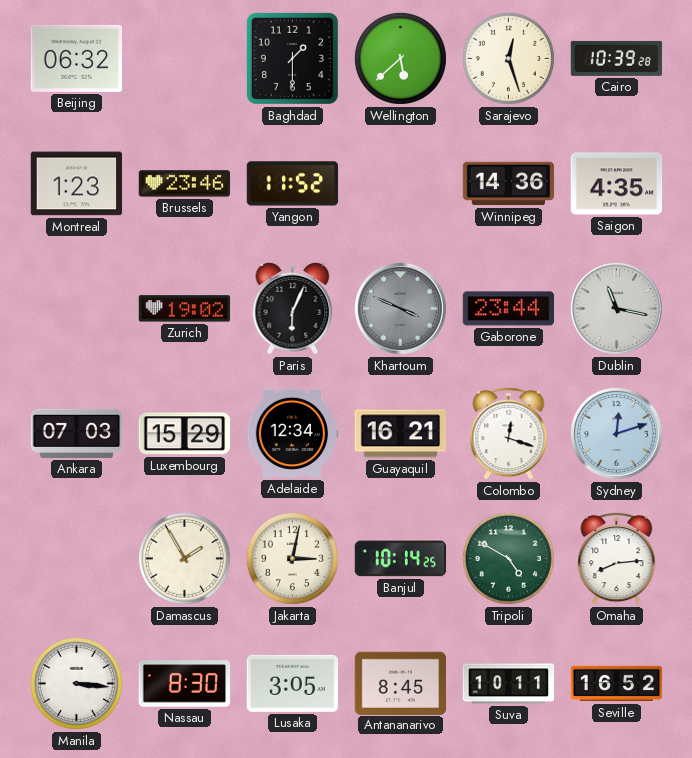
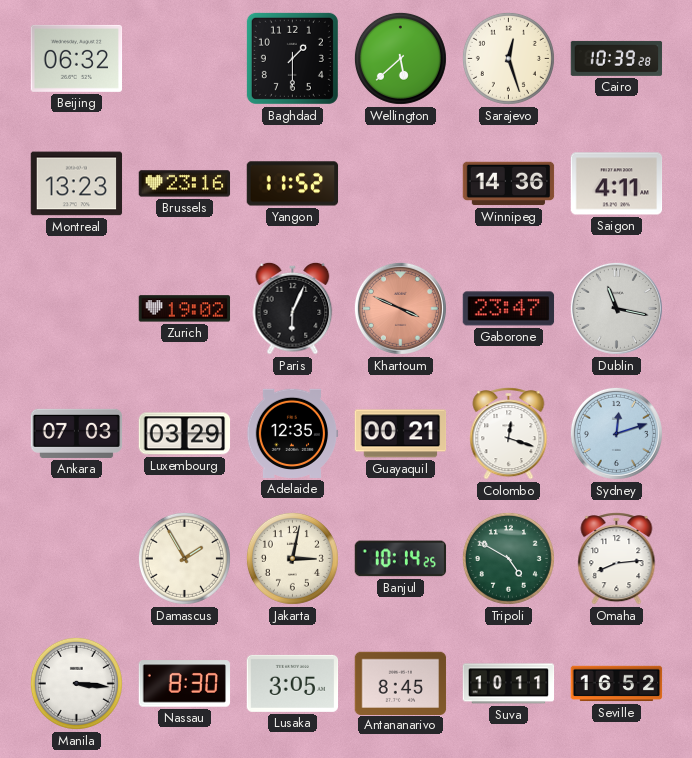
Montreal: 1:23 -> 13:23 (77, 184)
Brussels: 23:46 -> 23:16 (185, 184)
Saigon: 4:35 -> 4:11 (617, 184)
Khartoum dial: grey -> salmon (400, 308)
Gaborone: 23:44 -> 23:47 (509, 309)
Luxembourg: 15:29 -> 03:29 (185, 434)
Adelaide: 12:34 -> 12:35 (292, 433)
Guayaquil: 16:21 -> 00:21 (401, 434)
